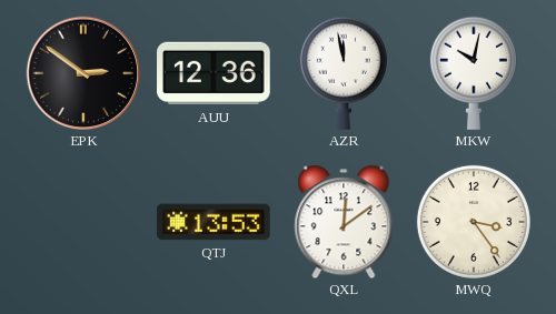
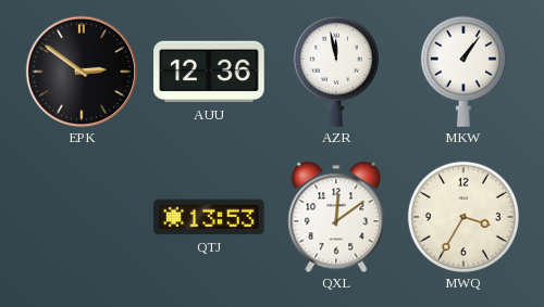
MKW: 10:02 -> 1:06 (463, 72)
MWQ: 3:24 -> 3:35 (463, 217)
